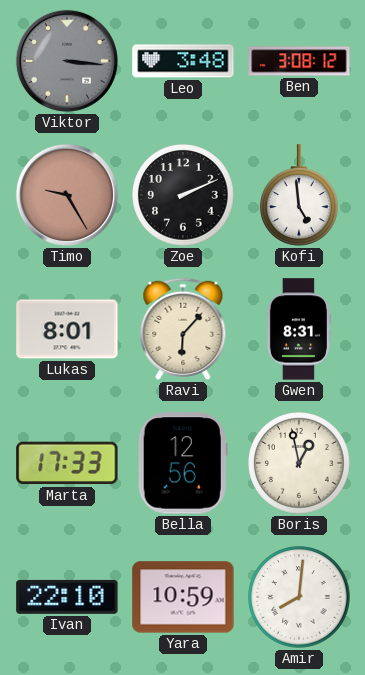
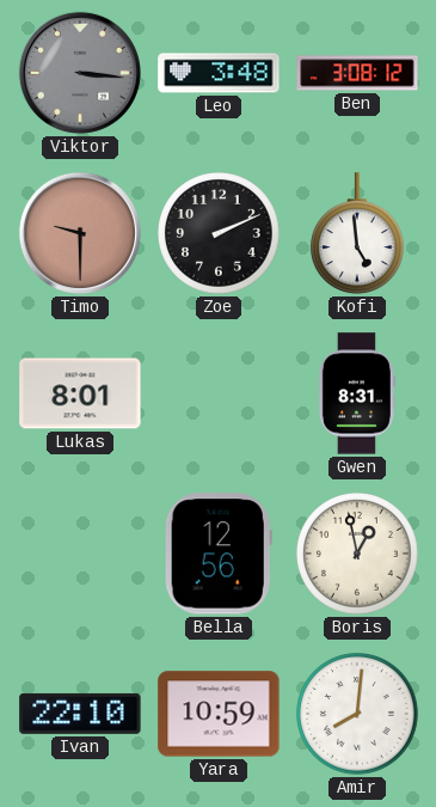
Timo: 9:25 -> 9:30 (80, 233)
Ravi: 6:07 -> none (183, 329)
Marta: 17:33 -> none (67, 463)
